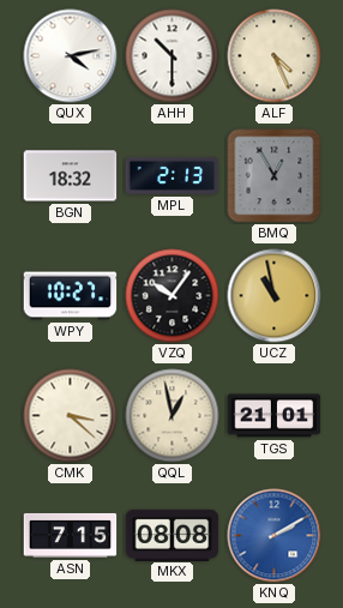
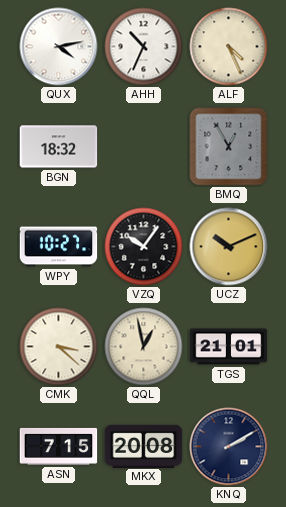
AHH: 10:30 -> 10:34 (144, 47)
MPL: 2:13 -> none (173, 175)
UCZ: 10:58 -> 10:11 (229, 247)
MKX: 08:08 -> 20:08 (144, 446)
KNQ dial: blue -> navy (229, 447)
